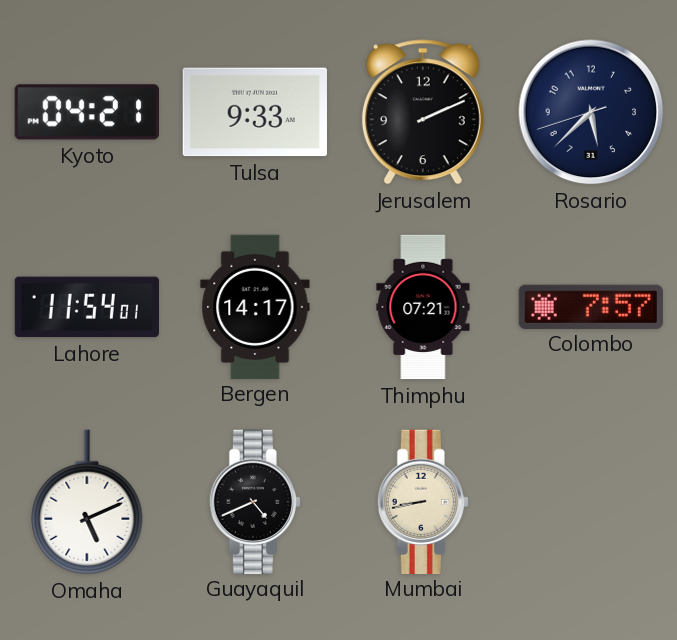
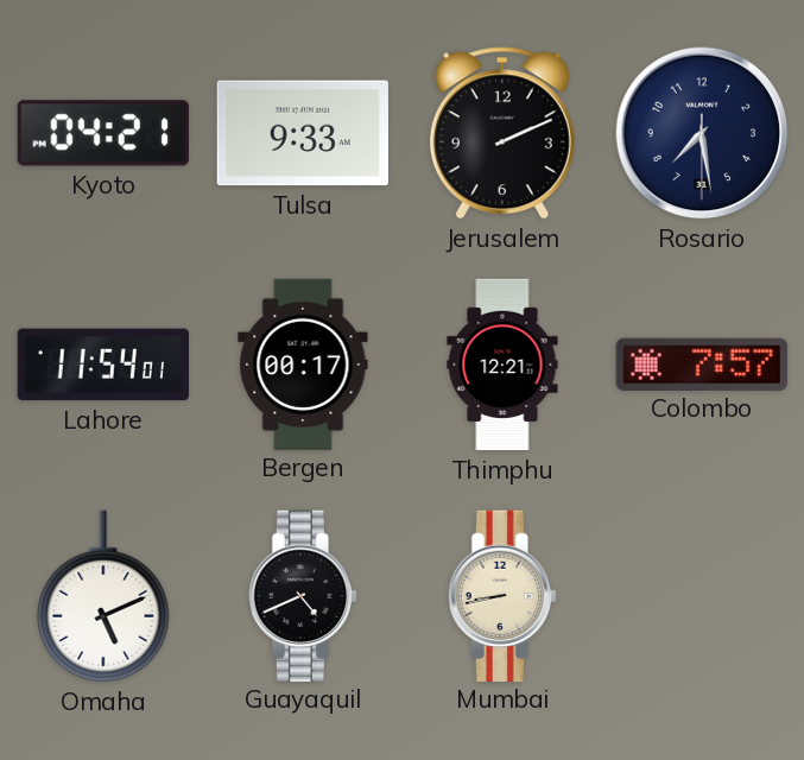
Rosario: 5:37 -> 7:28 (702, 133)
Bergen: 14:17 -> 00:17 (303, 363)
Thimphu: 07:21 -> 12:21 (502, 365)
